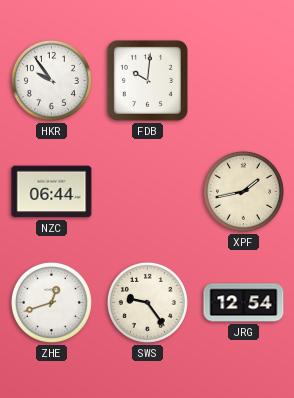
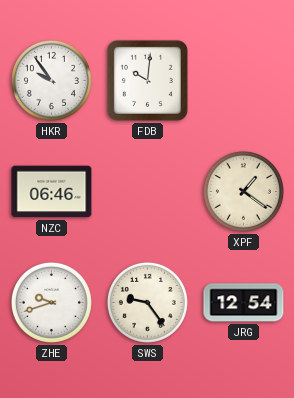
NZC: 06:44 -> 06:46 (52, 192)
XPF: 1:43 -> 1:21 (243, 191)
ZHE: 12:42 -> 9:42 (51, 302)
